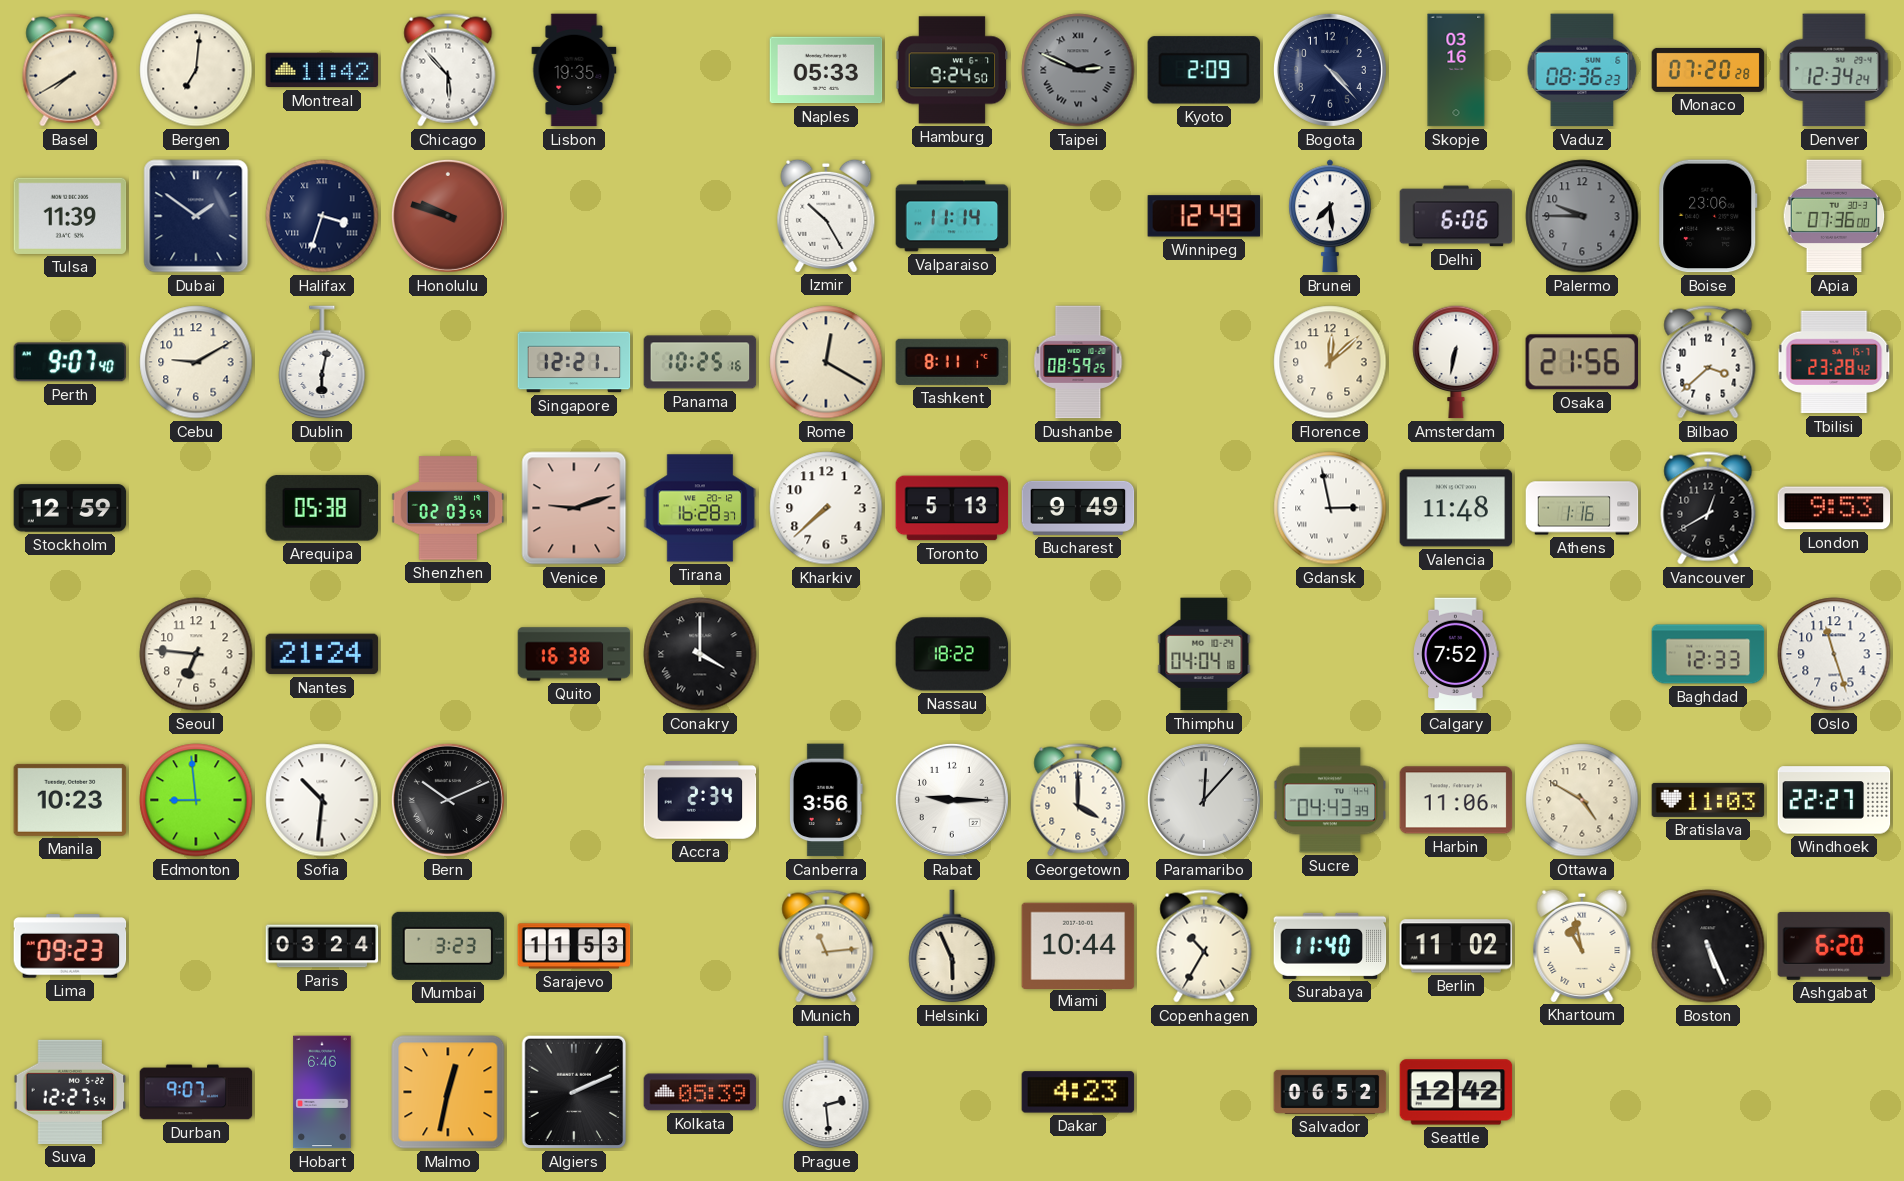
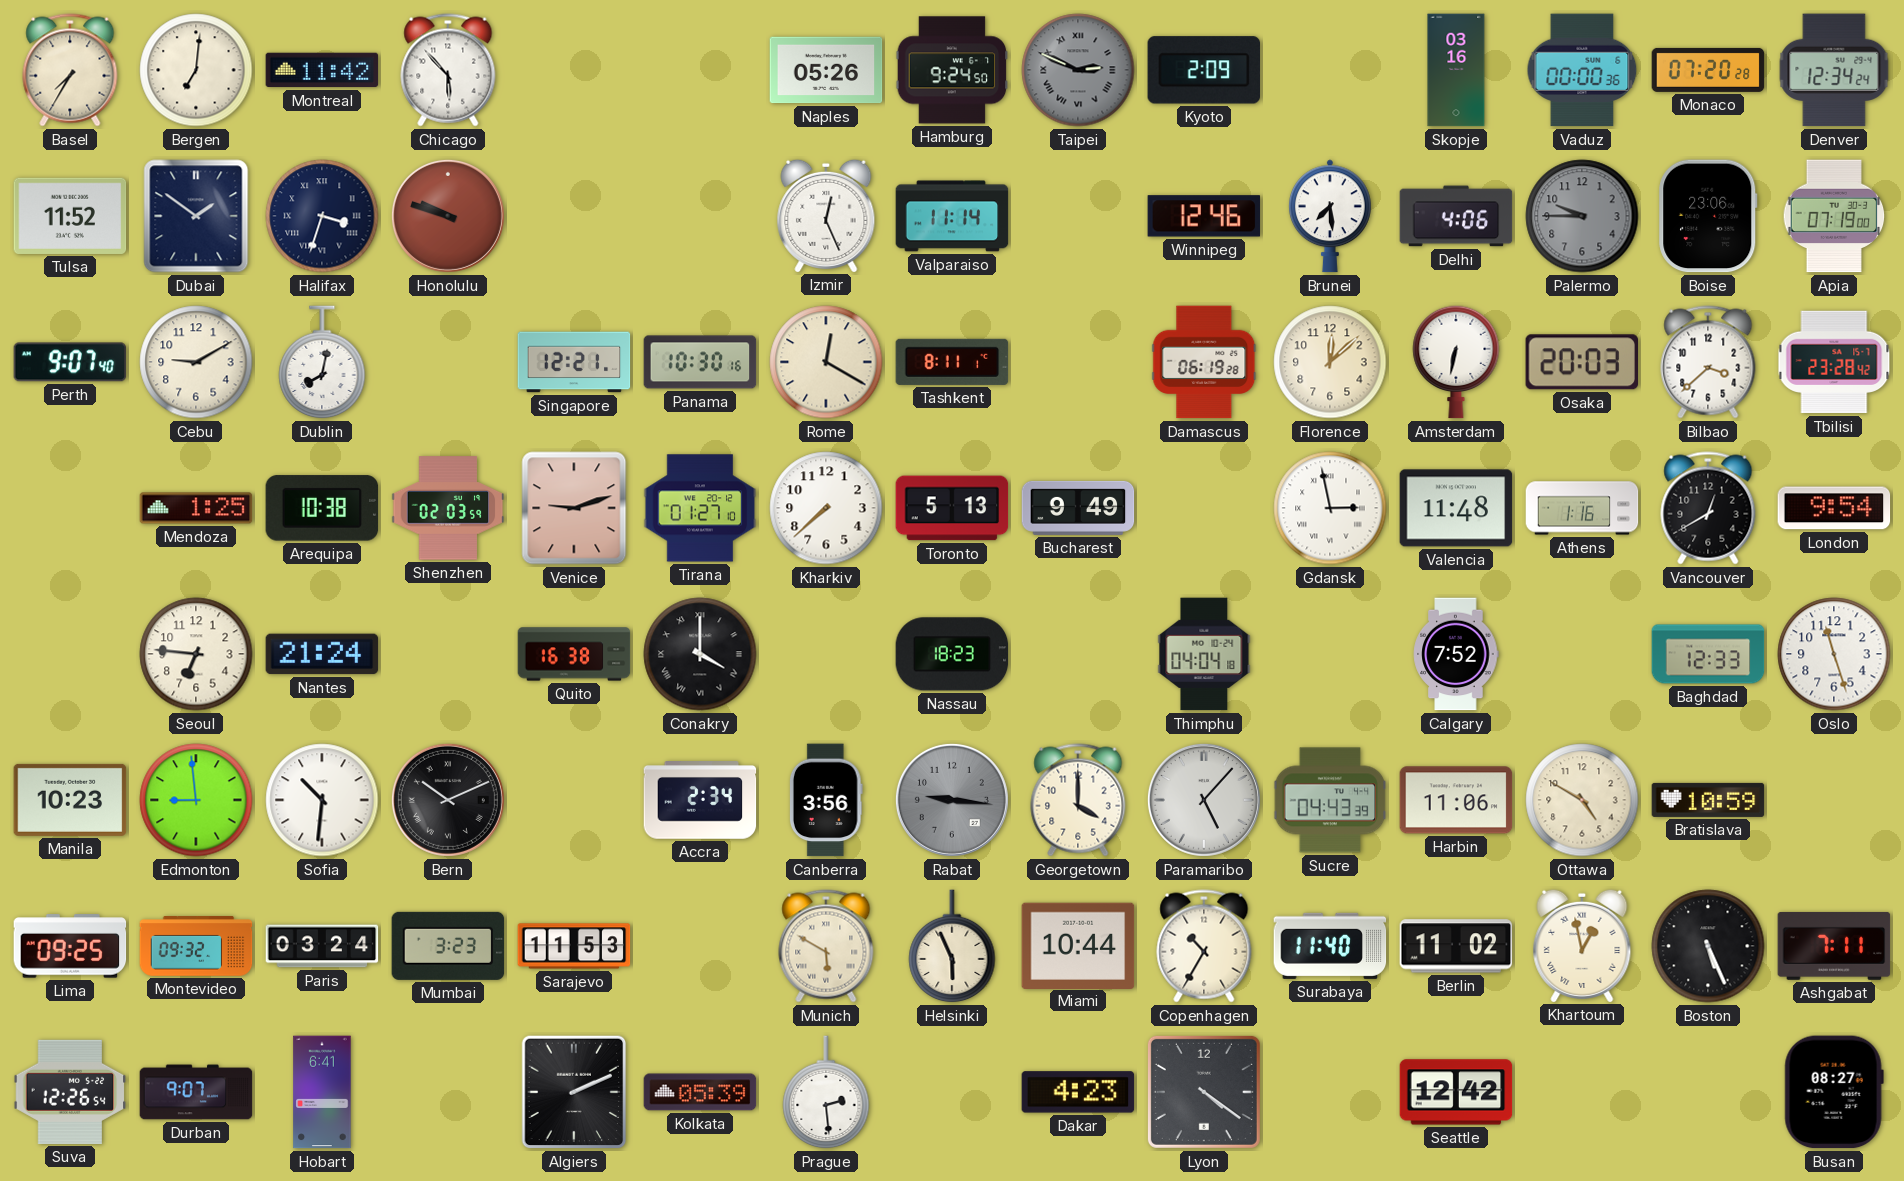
Basel: 7:40 -> 7:35 (70, 70)
Lisbon: 19:35 -> none (574, 70)
Naples: 05:33 -> 05:26 (826, 70)
Bogota: 4:23 -> none (1330, 70)
Vaduz: 08:36 -> 00:00 (1582, 70)
Tulsa: 11:39 -> 11:52 (70, 216)
Izmir: 10:25 -> 12:26 (826, 215)
Winnipeg: 12:49 -> 12:46 (1204, 216)
Delhi: 6:06 -> 4:06 (1456, 216)
Apia: 07:36 -> 07:19 (1834, 216)
Dublin: 6:02 -> 8:02 (322, 363)
Panama: 10:25 -> 10:30 (700, 362)
Dushanbe: 08:59 -> none (1078, 362)
Damascus: none -> 06:19 (1204, 362)
Osaka: 21:56 -> 20:03 (1581, 362)
Stockholm: 12:59 -> none (70, 508)
Mendoza: none -> 1:25 (196, 508)
Arequipa: 05:38 -> 10:38 (322, 508)
Tirana: 16:28 -> 01:27 (700, 508)
London: 9:53 -> 9:54 (1834, 508)
Nassau: 18:22 -> 18:23 (952, 654)
Rabat: 9:15 -> 9:16 (952, 800)
Rabat dial: white -> grey (952, 800)
Paramaribo: 12:07 -> 5:07 (1204, 800)
Bratislava: 11:03 -> 10:59 (1708, 800)
Windhoek: 22:27 -> none (1834, 800)
Lima: 09:23 -> 09:25 (70, 946)
Montevideo: none -> 09:32 (196, 946)
Munich: 11:14 -> 5:50 (826, 946)
Khartoum: 10:58 -> 12:58 (1582, 945)
Ashgabat: 6:20 -> 7:11 (1834, 946)
Suva: 12:27 -> 12:26 (70, 1092)
Hobart: 6:46 -> 6:41 (322, 1092)
Malmo: 12:32 -> none (448, 1092)
Lyon: none -> 4:21 (1204, 1092)
Salvador: 06:52 -> none (1330, 1092)
Busan: none -> 08:27 (1834, 1092)
